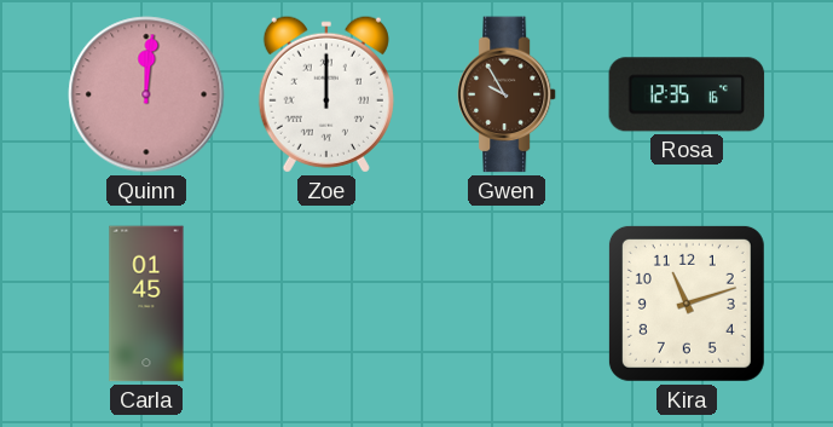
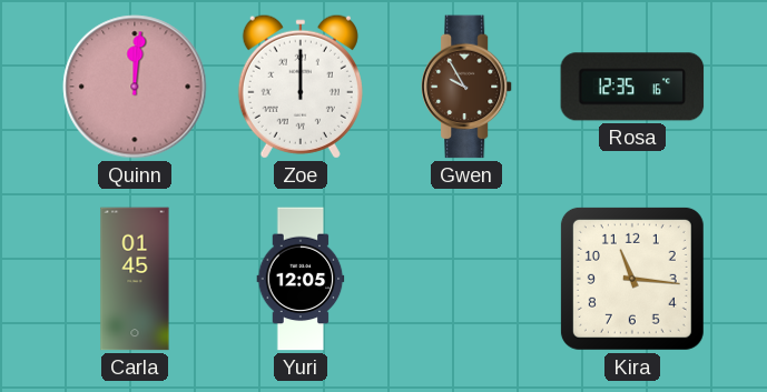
Yuri: none -> 12:05 (301, 279)
Kira: 11:12 -> 11:16 (632, 279)
